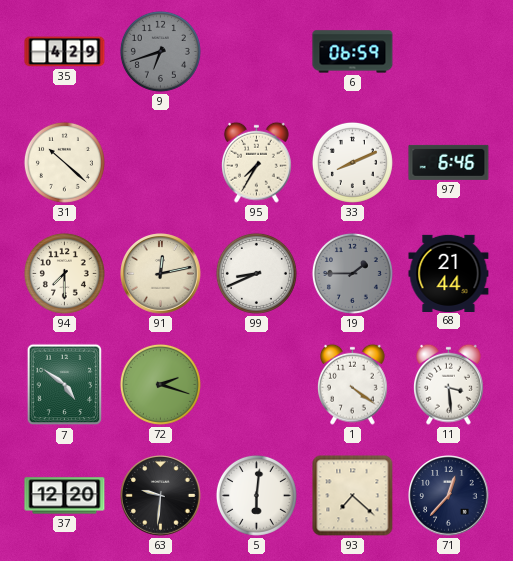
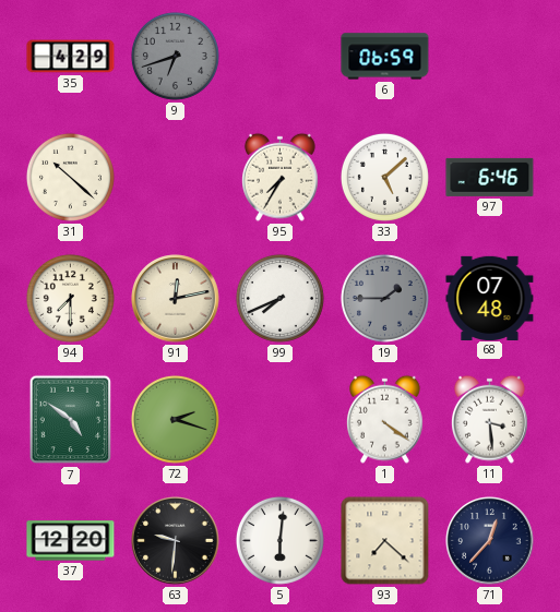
33: 8:11 -> 5:08 (384, 177)
99: 8:41 -> 7:41 (279, 298)
68: 21:44 -> 07:48 (490, 298)
